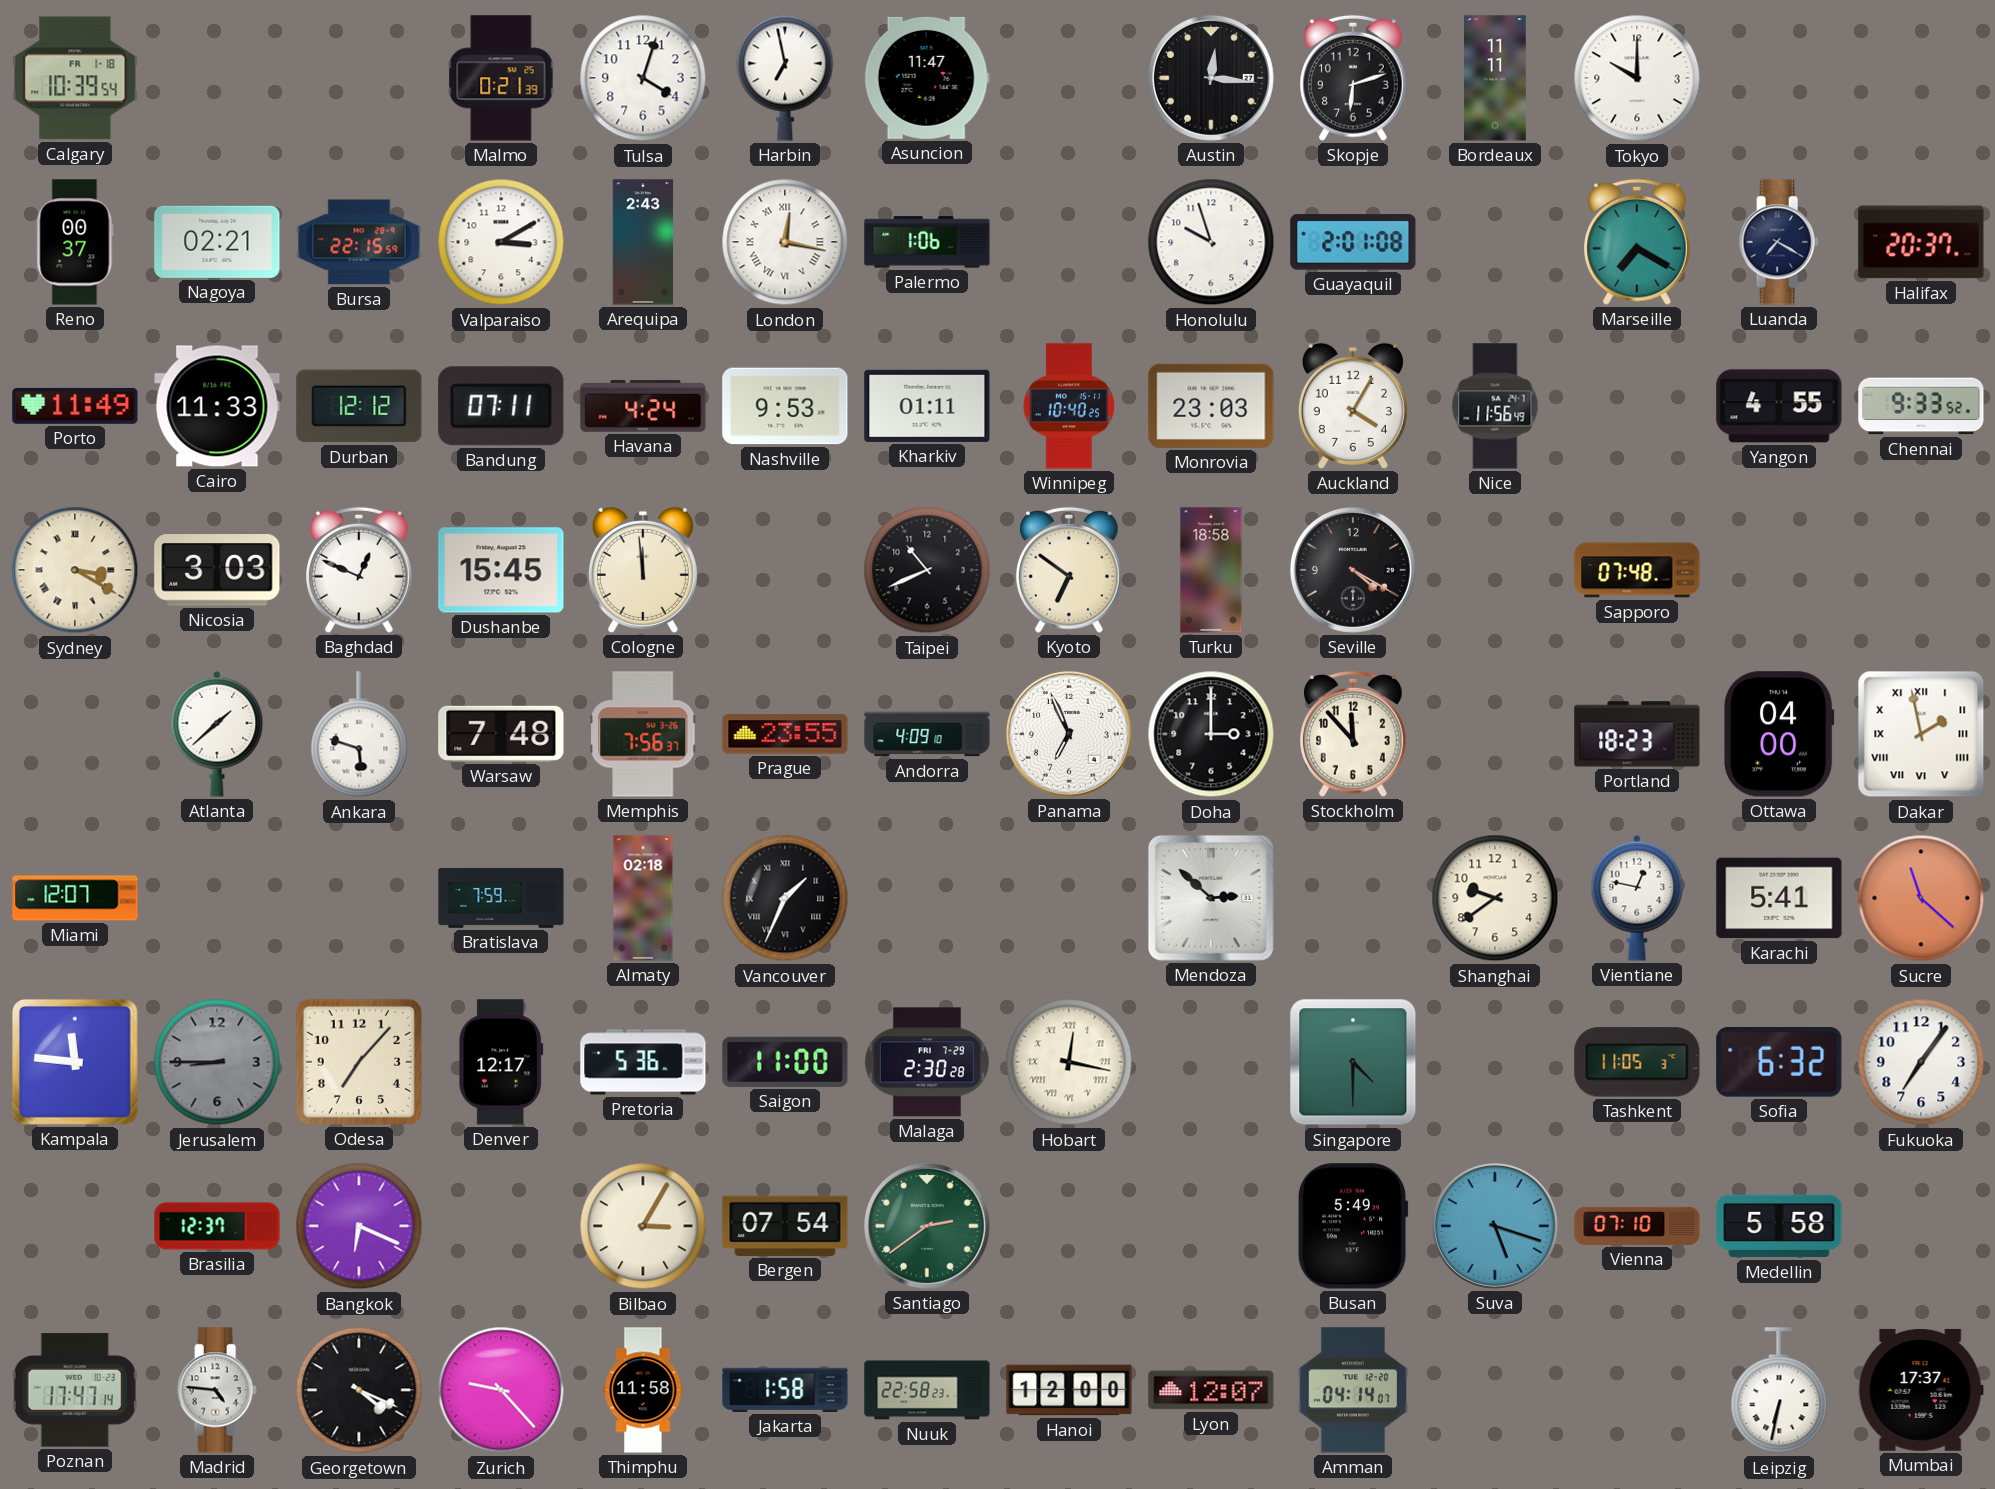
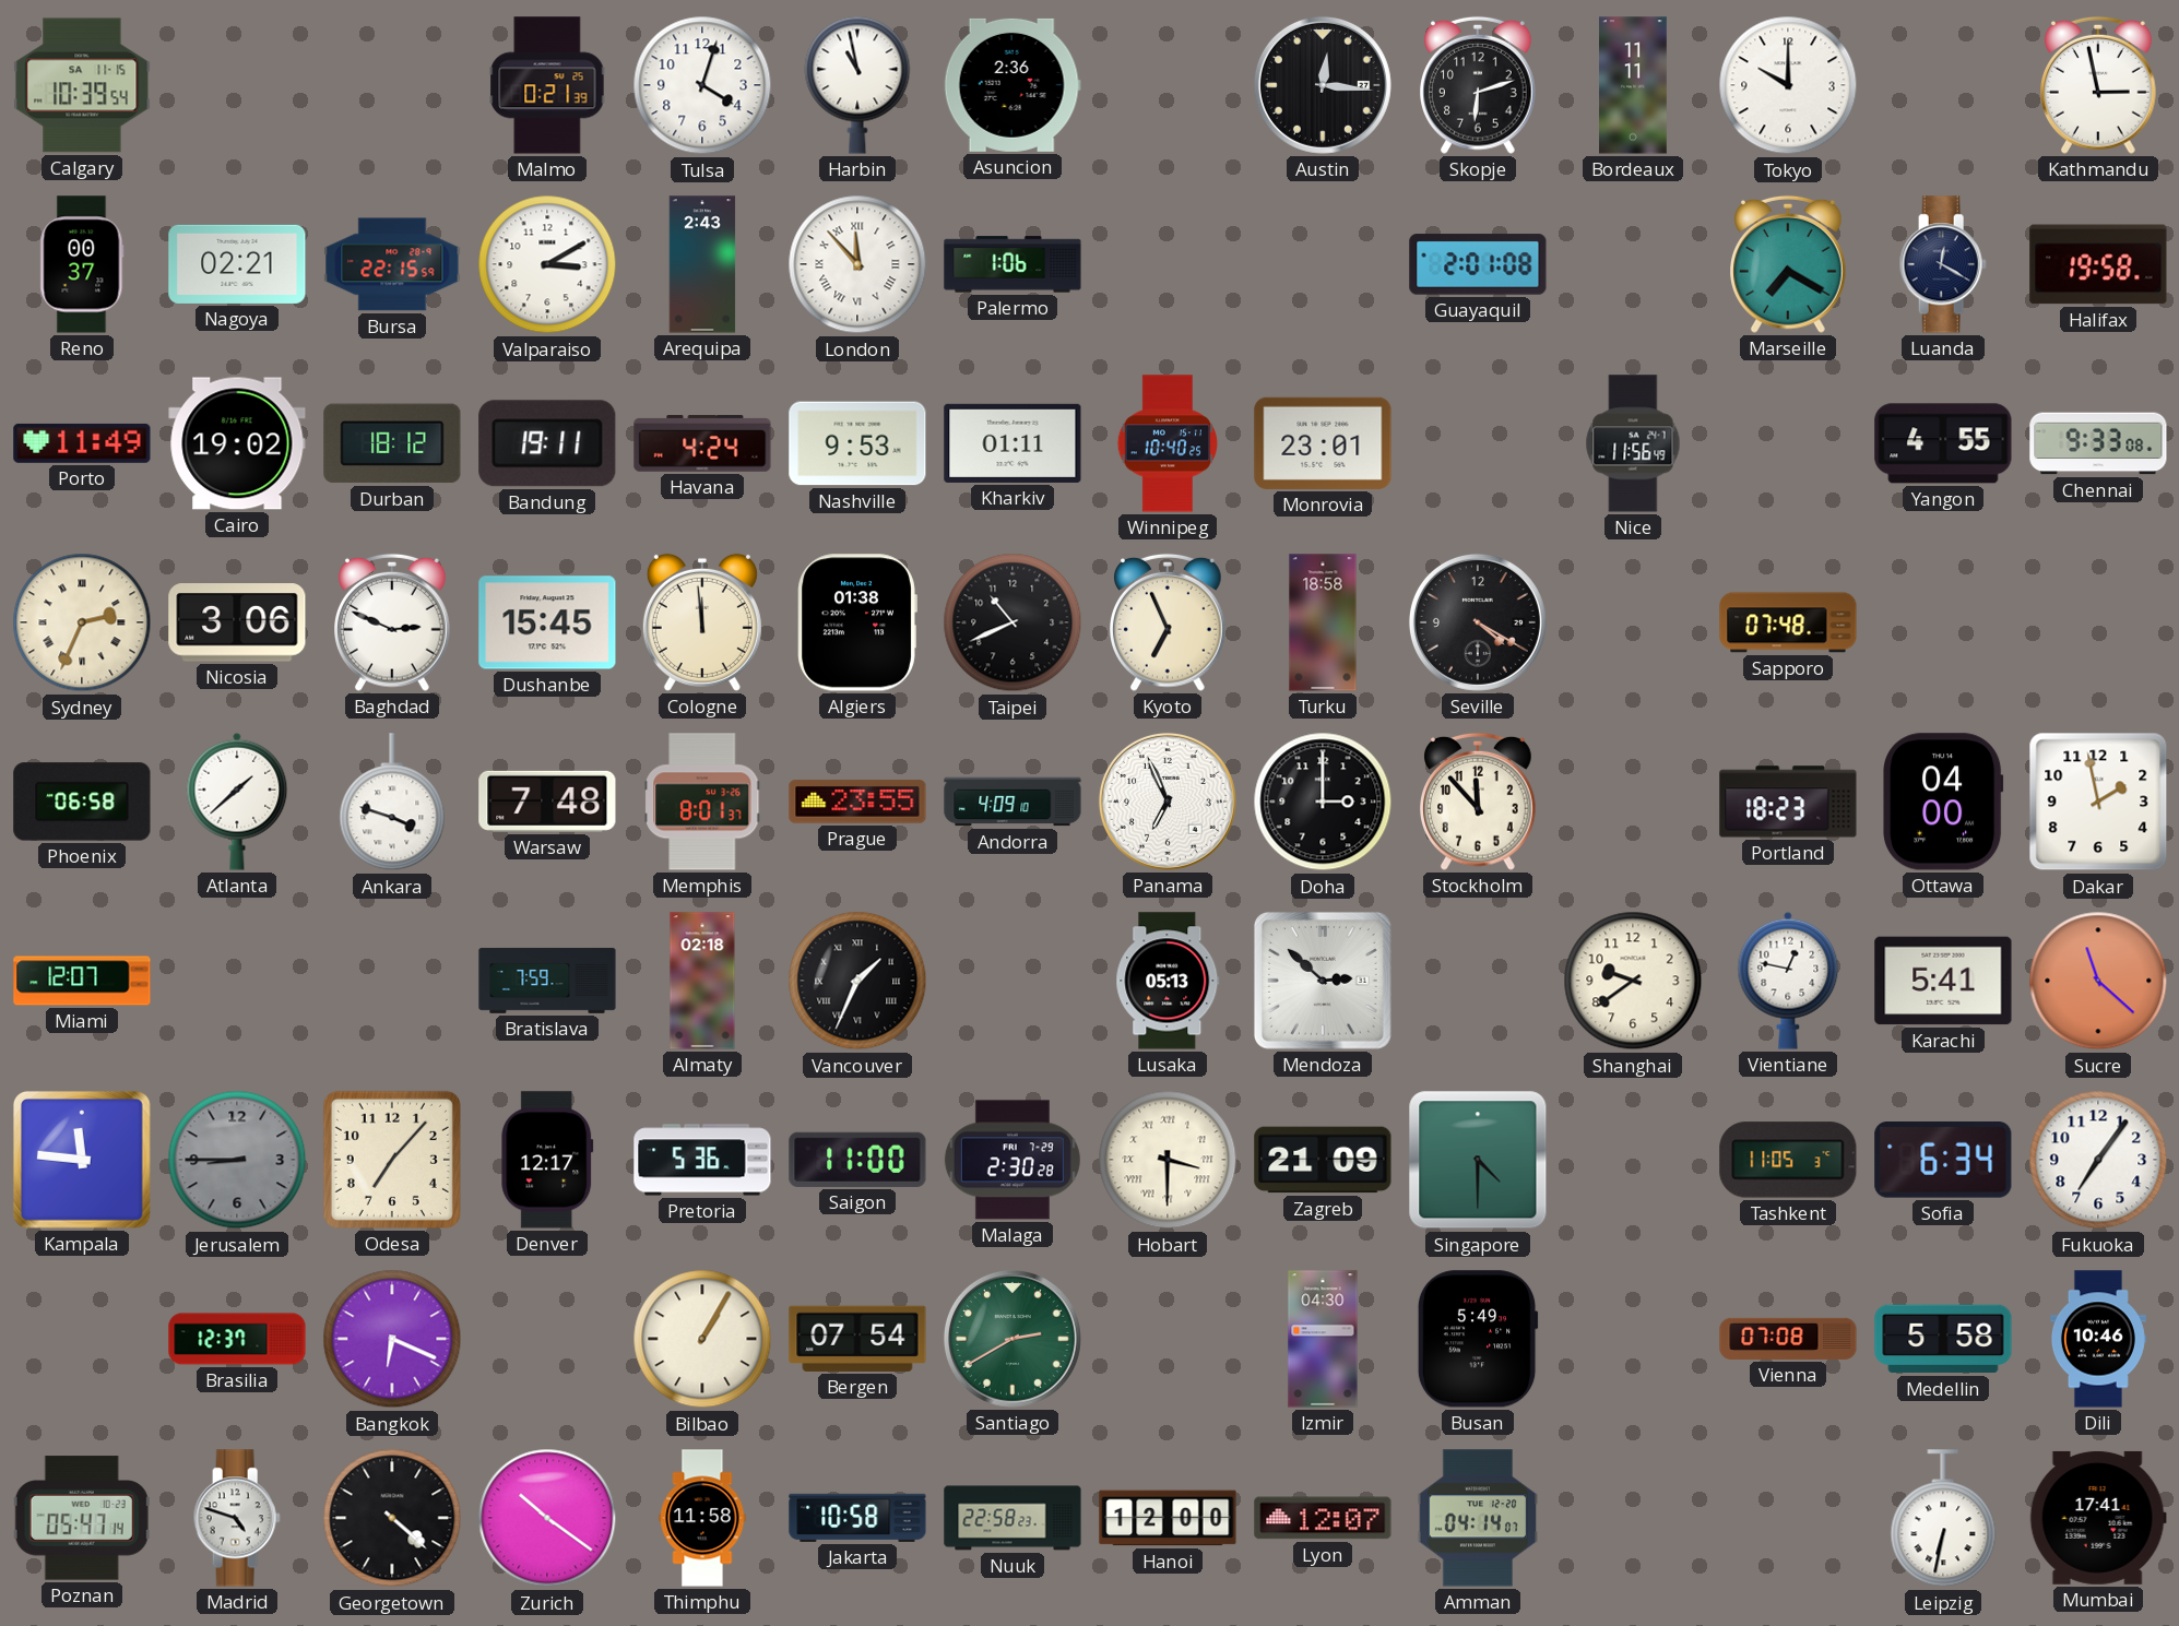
Calgary date: FR 1-18 -> SA 11-15 (82, 85)
Harbin: 6:58 -> 10:58 (857, 85)
Asuncion: 11:47 -> 2:36 (1012, 85)
Kathmandu: none -> 2:58 (2099, 85)
London: 12:17 -> 11:53 (857, 264)
Honolulu: 9:57 -> none (1211, 242)
Luanda: 7:20 -> 12:20 (1943, 264)
Halifax: 20:37 -> 19:58 (2098, 264)
Cairo: 11:33 -> 19:02 (237, 443)
Durban: 12:12 -> 18:12 (392, 443)
Bandung: 07:11 -> 19:11 (547, 443)
Monrovia: 23:03 -> 23:01 (1323, 443)
Auckland: 4:05 -> none (1353, 406)
Chennai: 9:33:52 -> 9:33:08 (2098, 443)
Sydney: 3:20 -> 2:34 (82, 622)
Nicosia: 3:03 -> 3:06 (237, 622)
Baghdad: 12:49 -> 2:49 (393, 622)
Algiers: none -> 01:38 (857, 622)
Kyoto: 6:51 -> 6:56 (1169, 622)
Phoenix: none -> 06:58 (82, 802)
Ankara: 5:48 -> 3:48 (392, 803)
Memphis: 7:56 -> 8:01 (702, 802)
Dakar numerals: Roman -> Arabic (2098, 802)
Lusaka: none -> 05:13 (1168, 981)
Hobart: 12:17 -> 3:30 (1168, 1160)
Zagreb: none -> 21:09 (1323, 1160)
Sofia: 6:32 -> 6:34 (1943, 1161)
Bilbao: 3:05 -> 1:05 (702, 1339)
Santiago: 2:39 -> 2:40 (1012, 1339)
Izmir: none -> 04:30 (1323, 1339)
Suva: 5:18 -> none (1495, 1226)
Vienna: 07:10 -> 07:08 (1788, 1339)
Dili: none -> 10:46 (2098, 1339)
Poznan: 17:47 -> 05:47 (82, 1518)
Madrid: 4:46 -> 4:48 (237, 1518)
Georgetown: 4:19 -> 4:22 (392, 1518)
Zurich: 9:23 -> 10:21 (547, 1518)
Jakarta: 1:58 -> 10:58 (857, 1518)
Mumbai: 17:37 -> 17:41 (2098, 1518)
